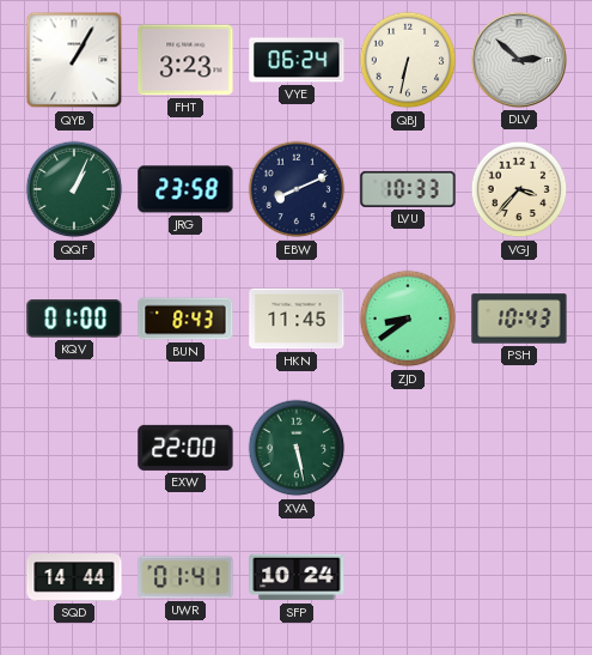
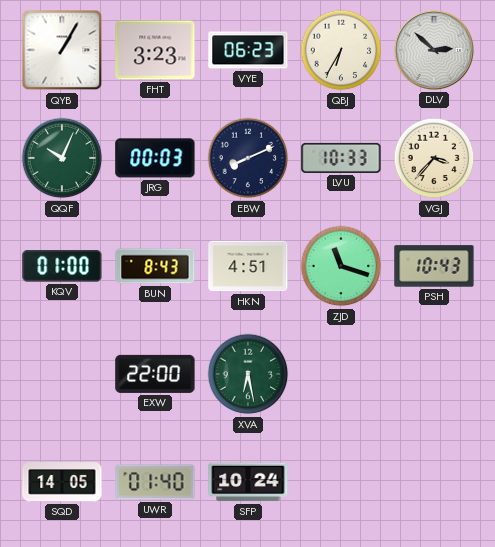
VYE: 06:24 -> 06:23 (248, 50)
QBJ: 6:32 -> 6:35 (341, 50)
QQF: 1:04 -> 10:04 (62, 158)
JRG: 23:58 -> 00:03 (155, 158)
HKN: 11:45 -> 4:51 (248, 266)
ZJD: 8:39 -> 11:18 (341, 266)
XVA: 5:28 -> 6:28 (248, 374)
SQD: 14:44 -> 14:05 (62, 482)
UWR: 01:41 -> 01:40 (155, 482)
